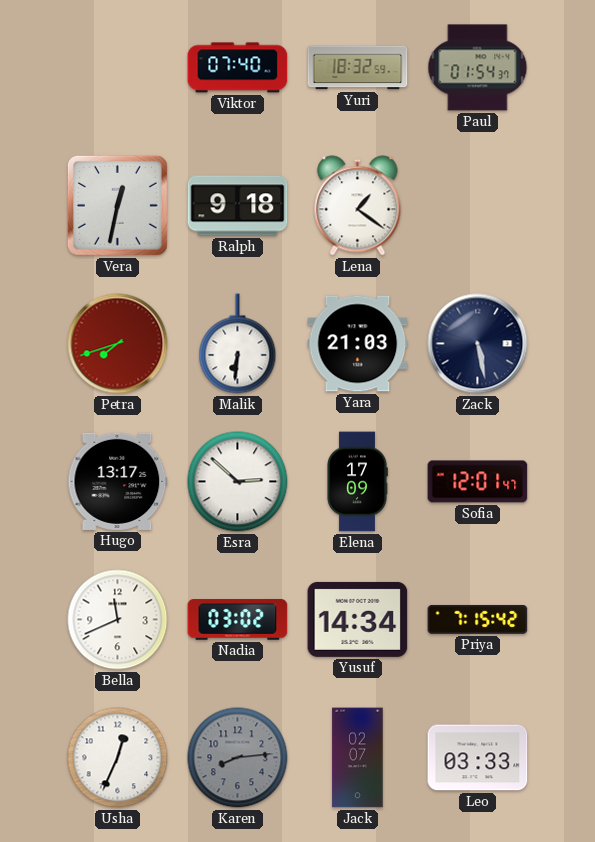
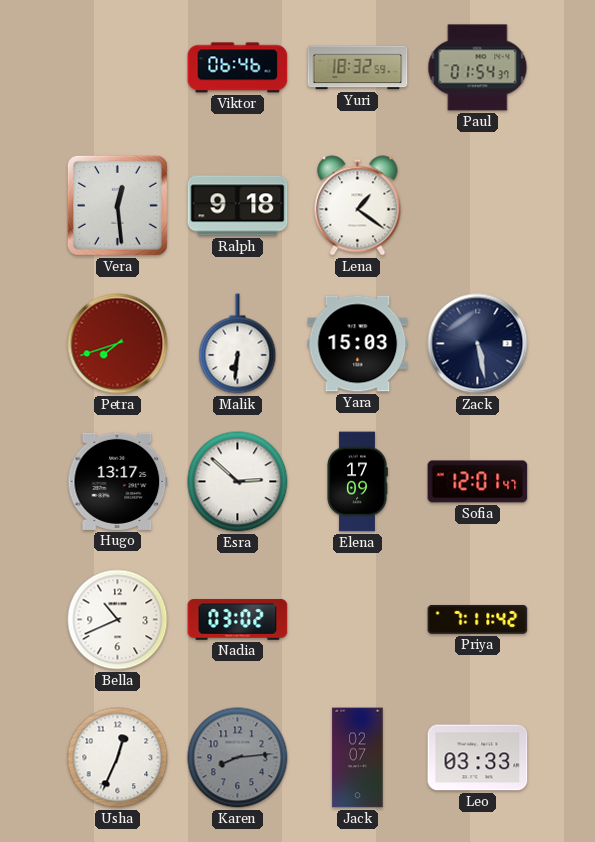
Viktor: 07:40 -> 06:46 (238, 68)
Vera: 12:32 -> 12:29 (117, 205)
Yara: 21:03 -> 15:03 (358, 344)
Bella: 11:41 -> 10:41 (118, 620)
Yusuf: 14:34 -> none (358, 619)
Priya: 7:15 -> 7:11 (478, 620)
